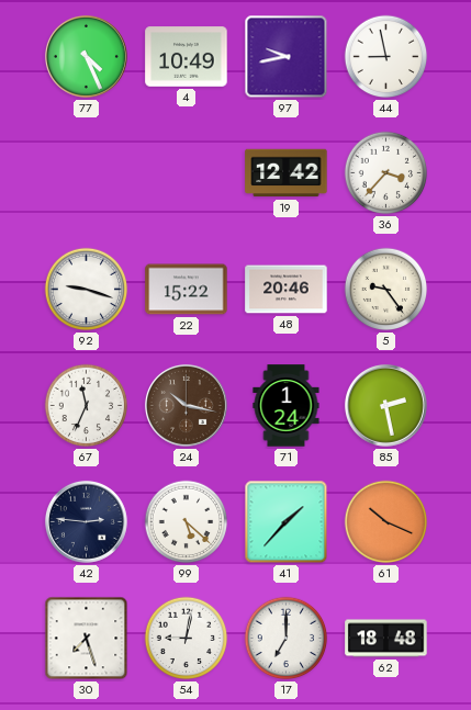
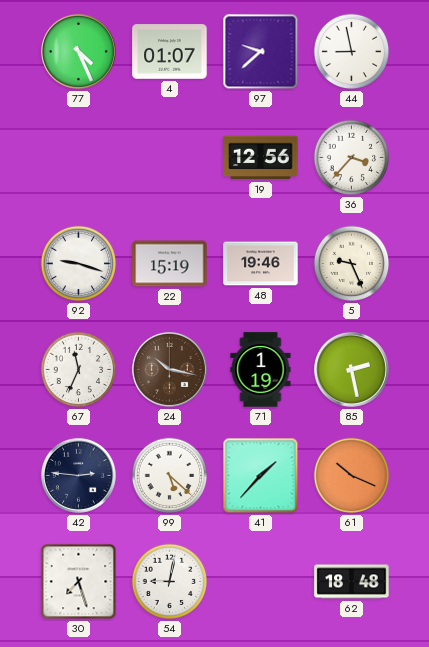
4: 10:49 -> 01:07 (170, 52)
97: 9:43 -> 9:38 (261, 52)
19: 12:42 -> 12:56 (261, 158)
22: 15:22 -> 15:19 (170, 264)
48: 20:46 -> 19:46 (261, 264)
5: 9:24 -> 9:26 (352, 264)
71: 1:24 -> 1:19 (261, 370)
17: 7:00 -> none (287, 639)
